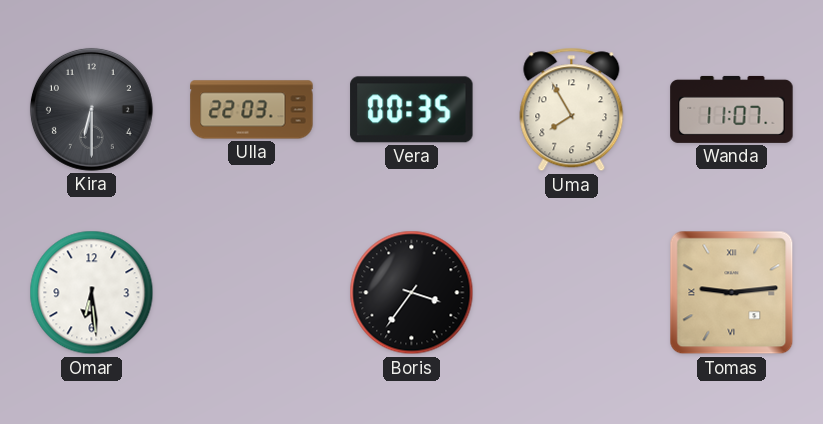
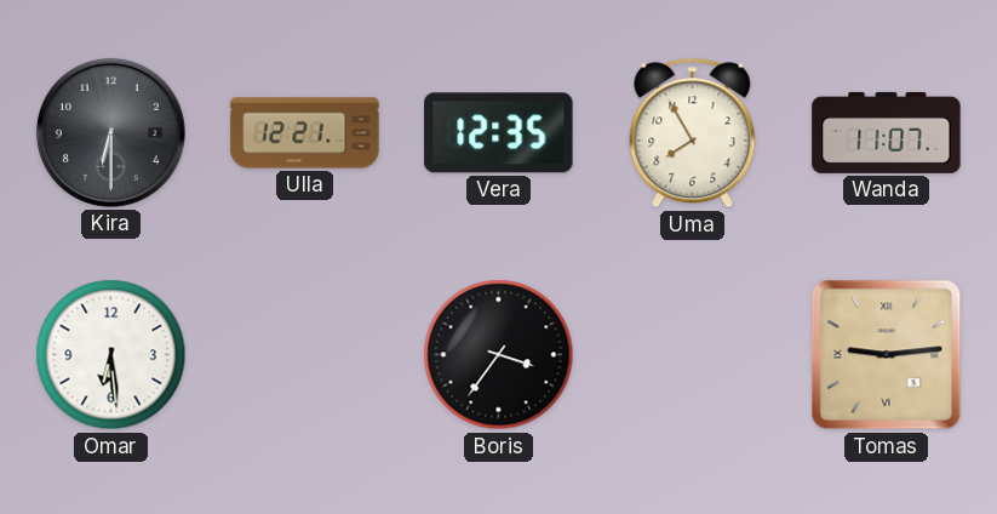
Ulla: 22:03 -> 12:21 (305, 133)
Vera: 00:35 -> 12:35 (499, 133)
